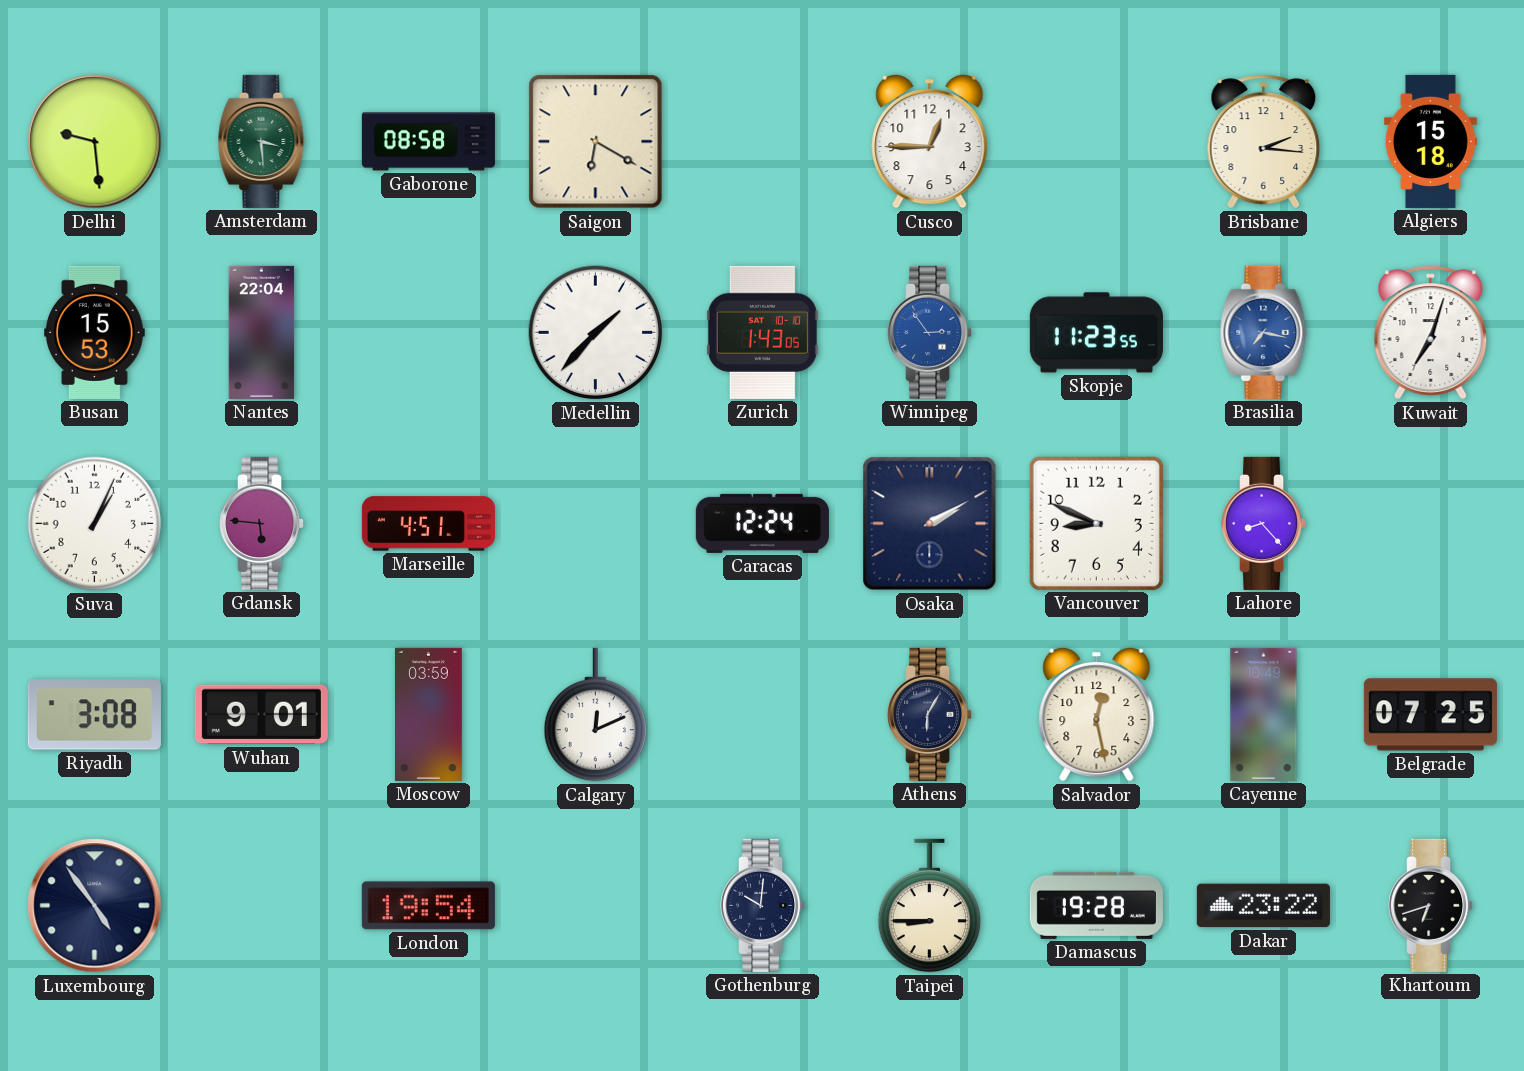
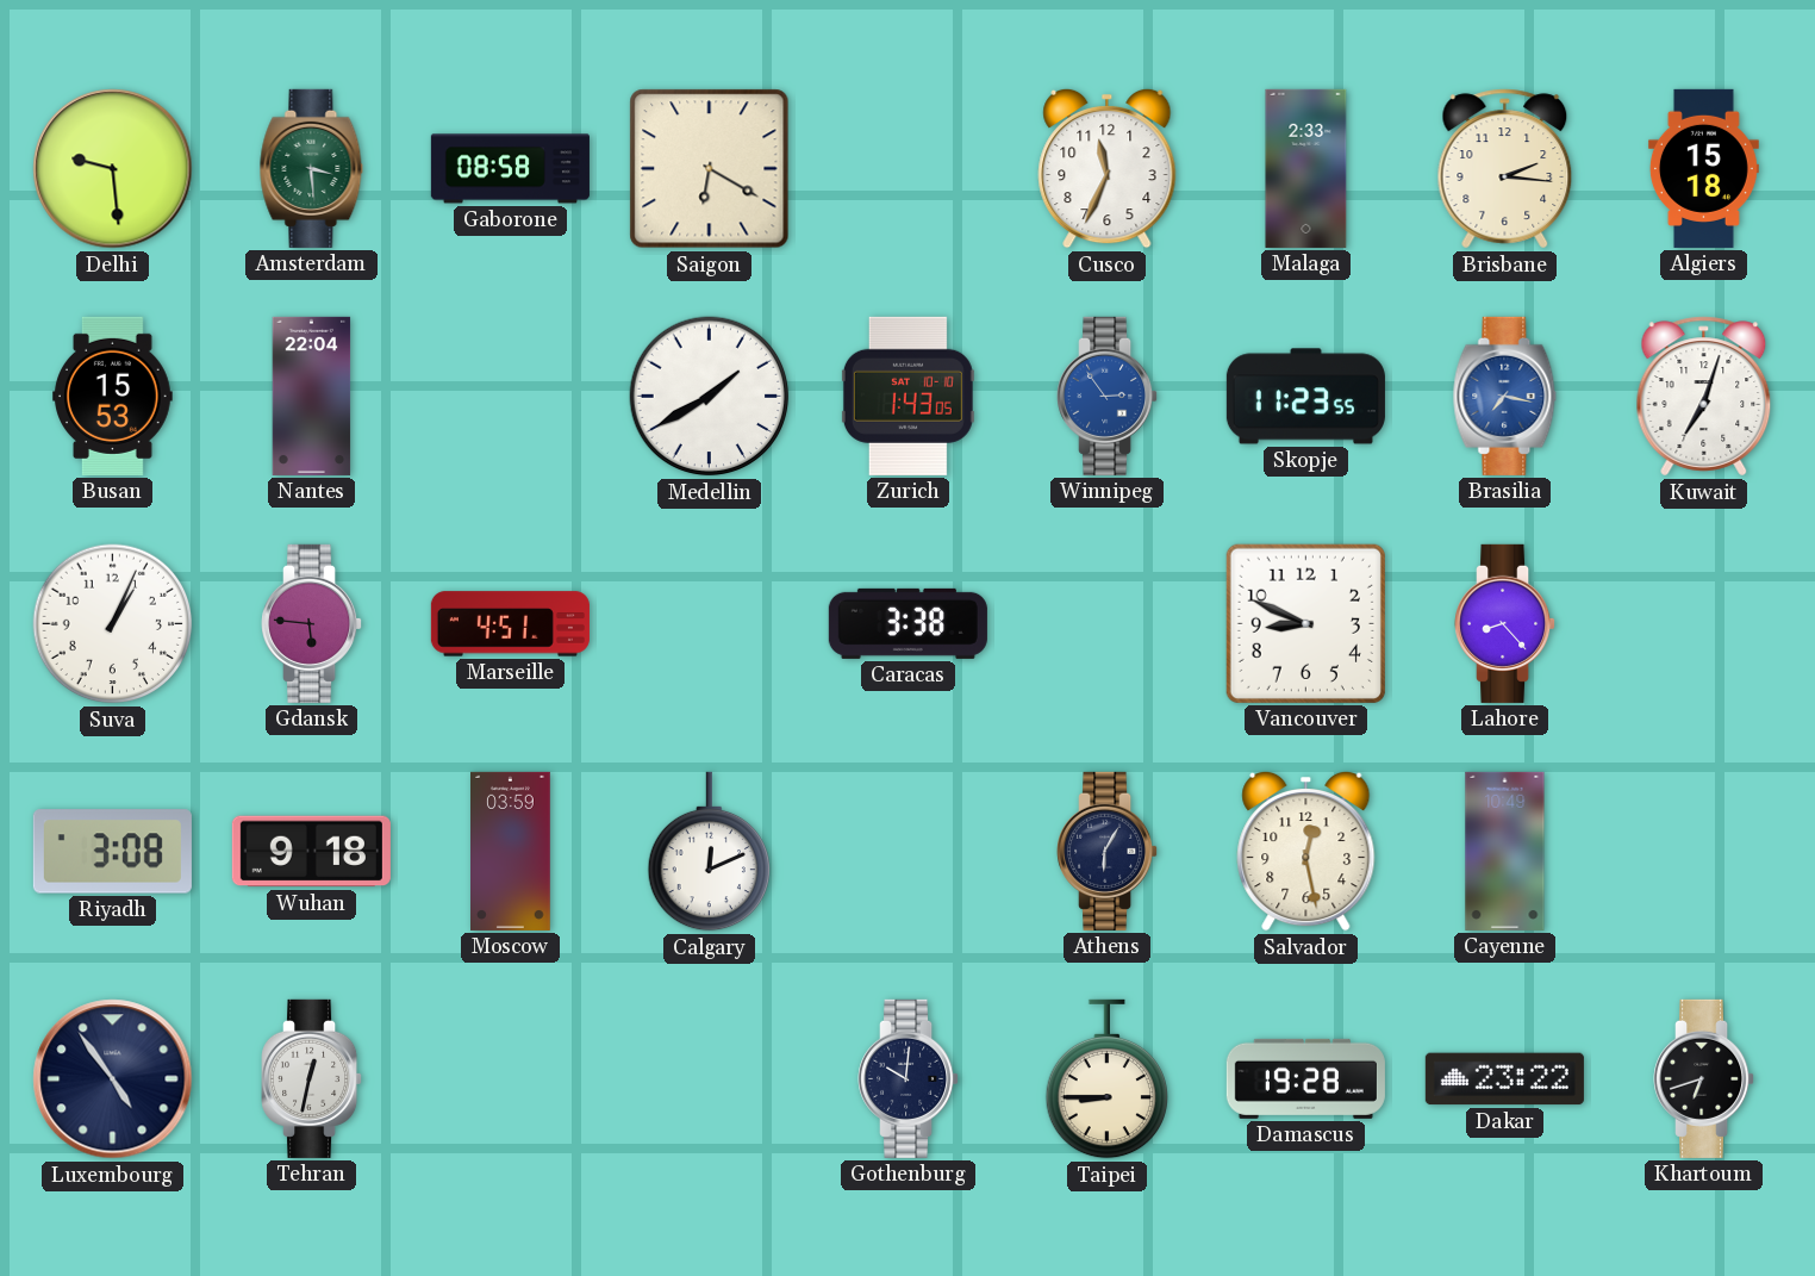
Cusco: 12:45 -> 11:34 (1108, 168)
Malaga: none -> 2:33 (1306, 168)
Medellin: 1:37 -> 1:40 (710, 397)
Caracas: 12:24 -> 3:38 (908, 623)
Osaka: 2:10 -> none (930, 524)
Wuhan: 9:01 -> 9:18 (311, 852)
Belgrade: 07:25 -> none (1430, 715)
Tehran: none -> 12:32 (312, 1078)
London: 19:54 -> none (428, 906)
